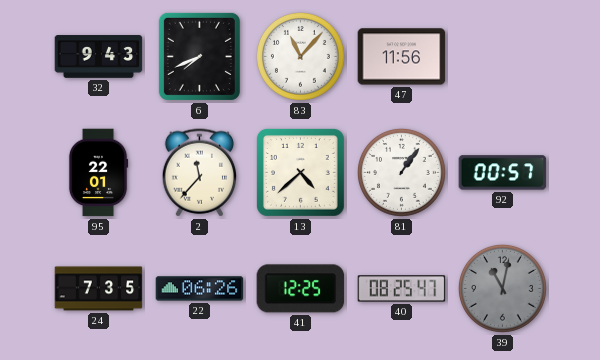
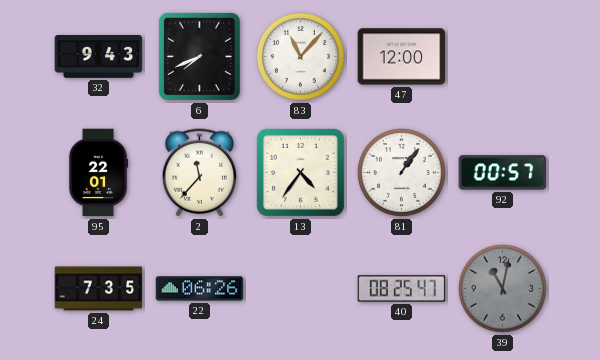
47: 11:56 -> 12:00 (402, 57)
13: 4:38 -> 4:36 (300, 172)
41: 12:25 -> none (301, 289)
